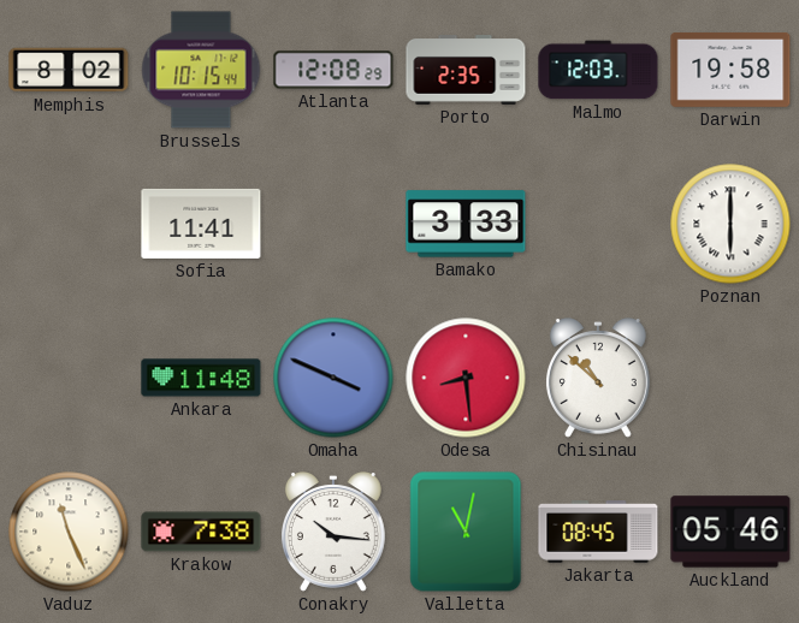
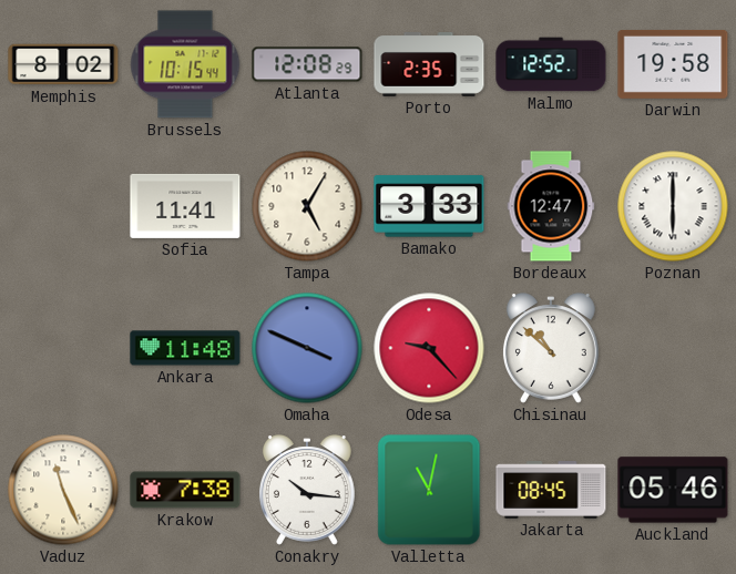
Malmo: 12:03 -> 12:52 (551, 64)
Tampa: none -> 5:05 (307, 206)
Bordeaux: none -> 12:47 (551, 206)
Odesa: 8:29 -> 9:23 (429, 348)
